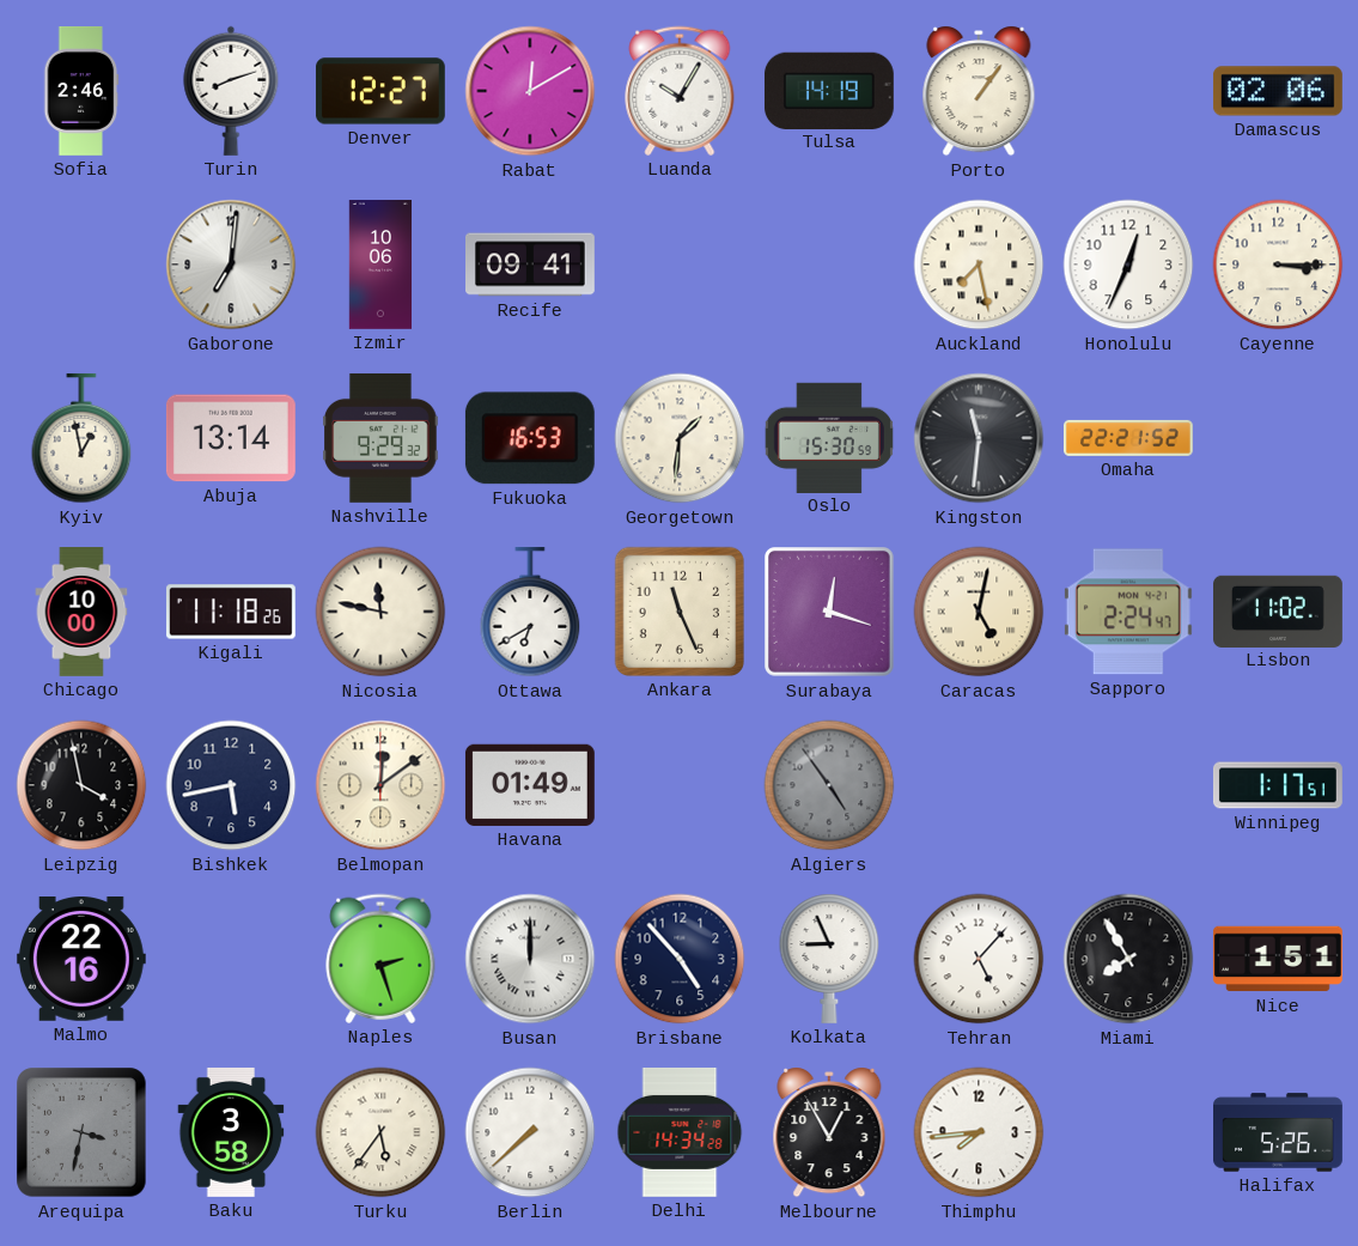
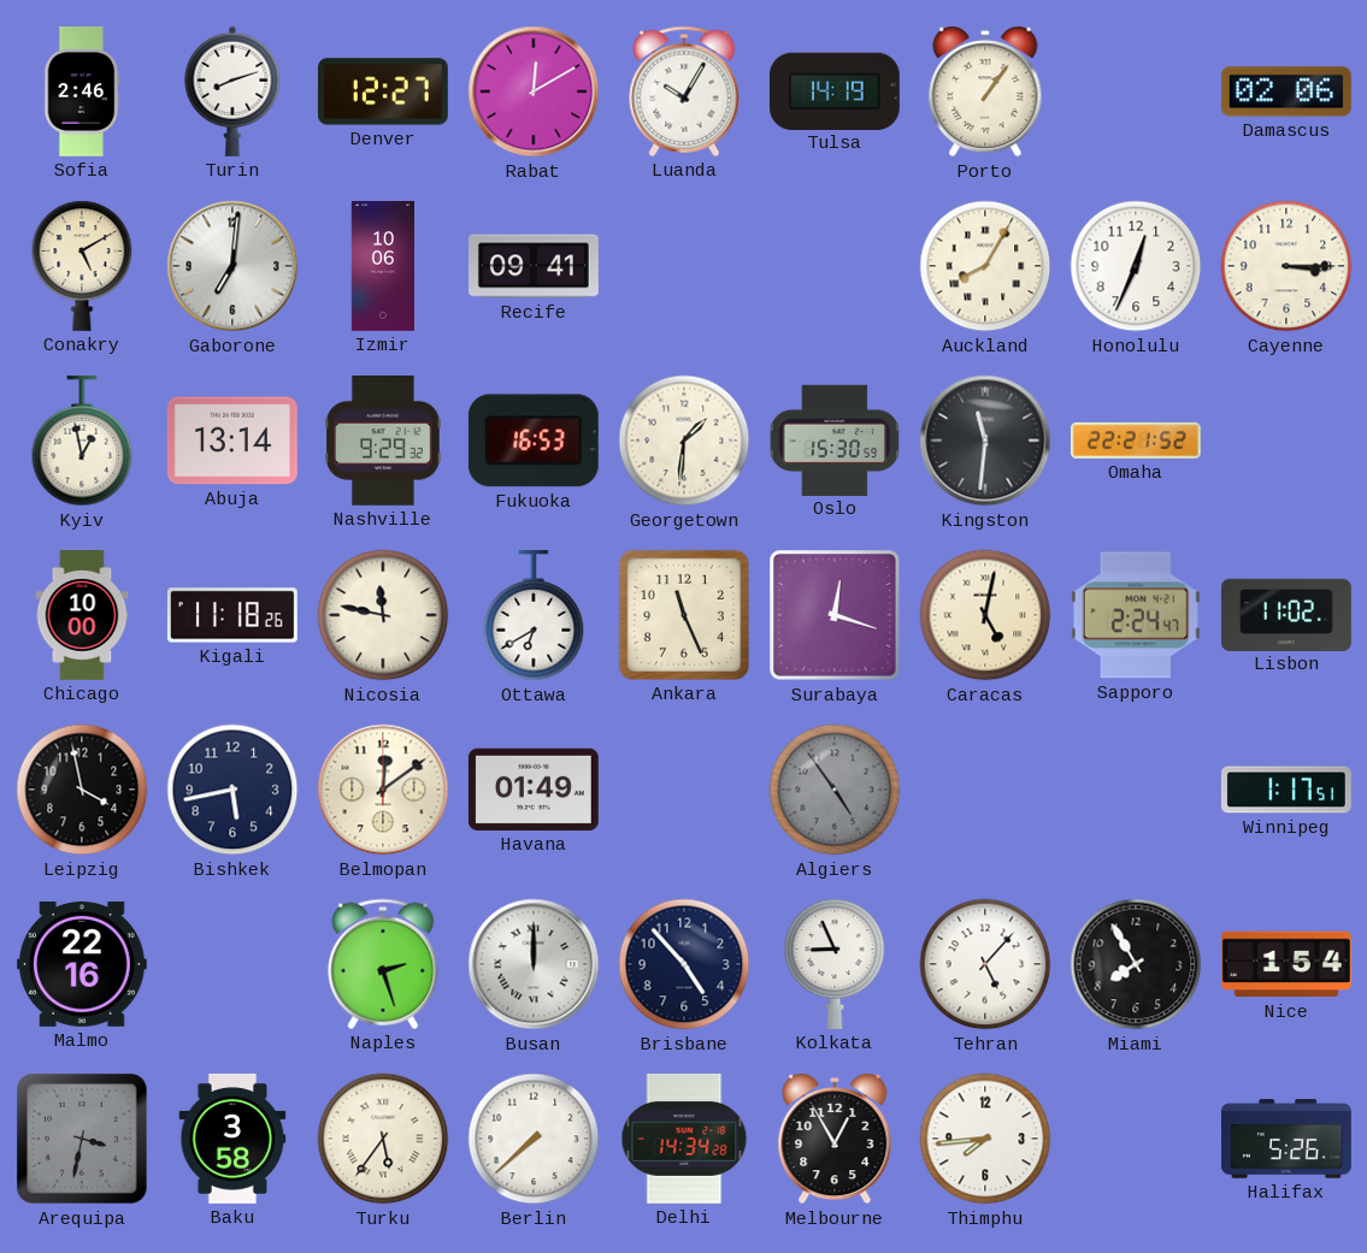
Conakry: none -> 5:10 (82, 266)
Auckland: 7:28 -> 8:05 (985, 266)
Nice: 1:51 -> 1:54 (1286, 964)
